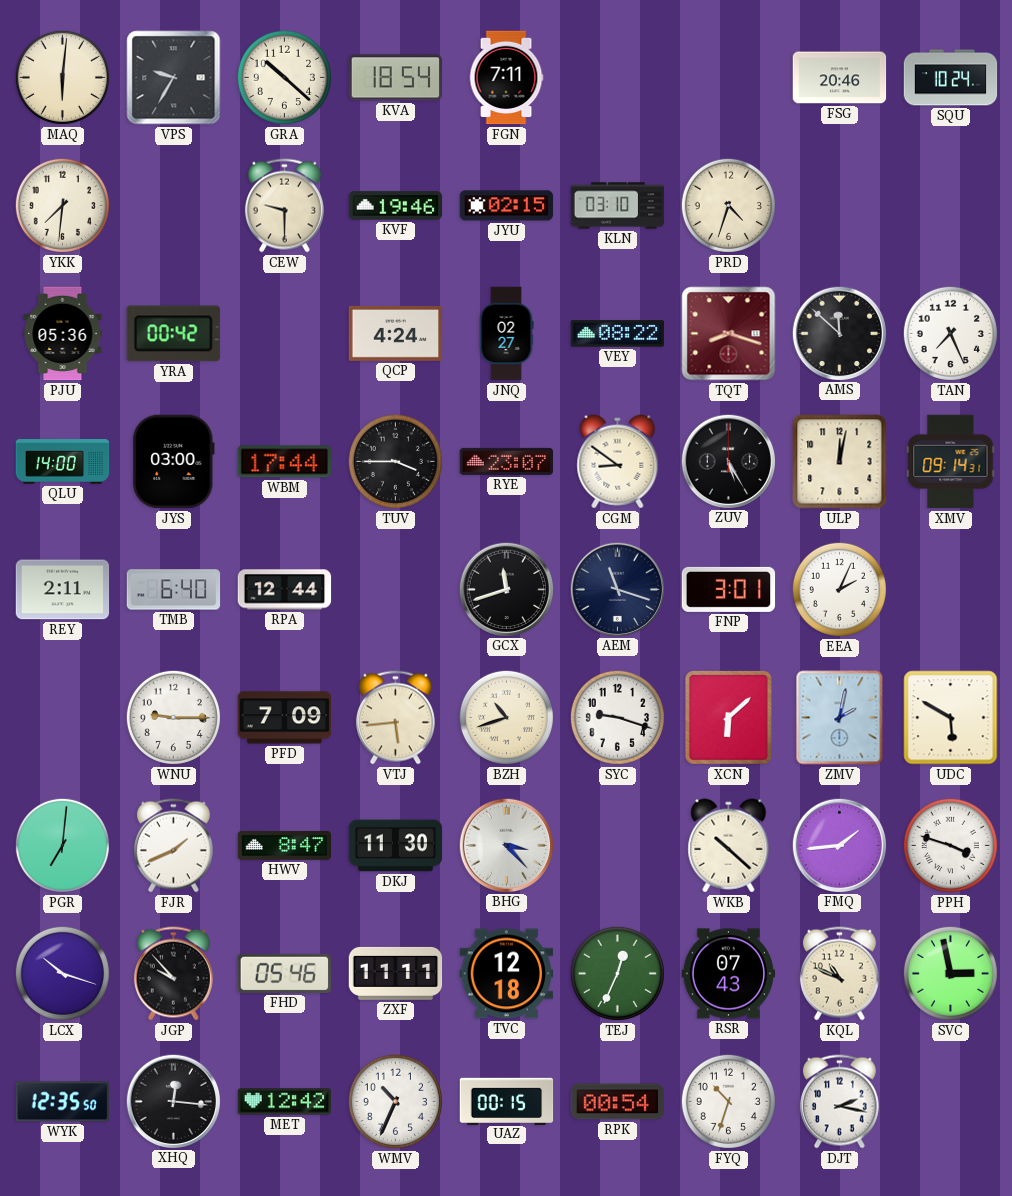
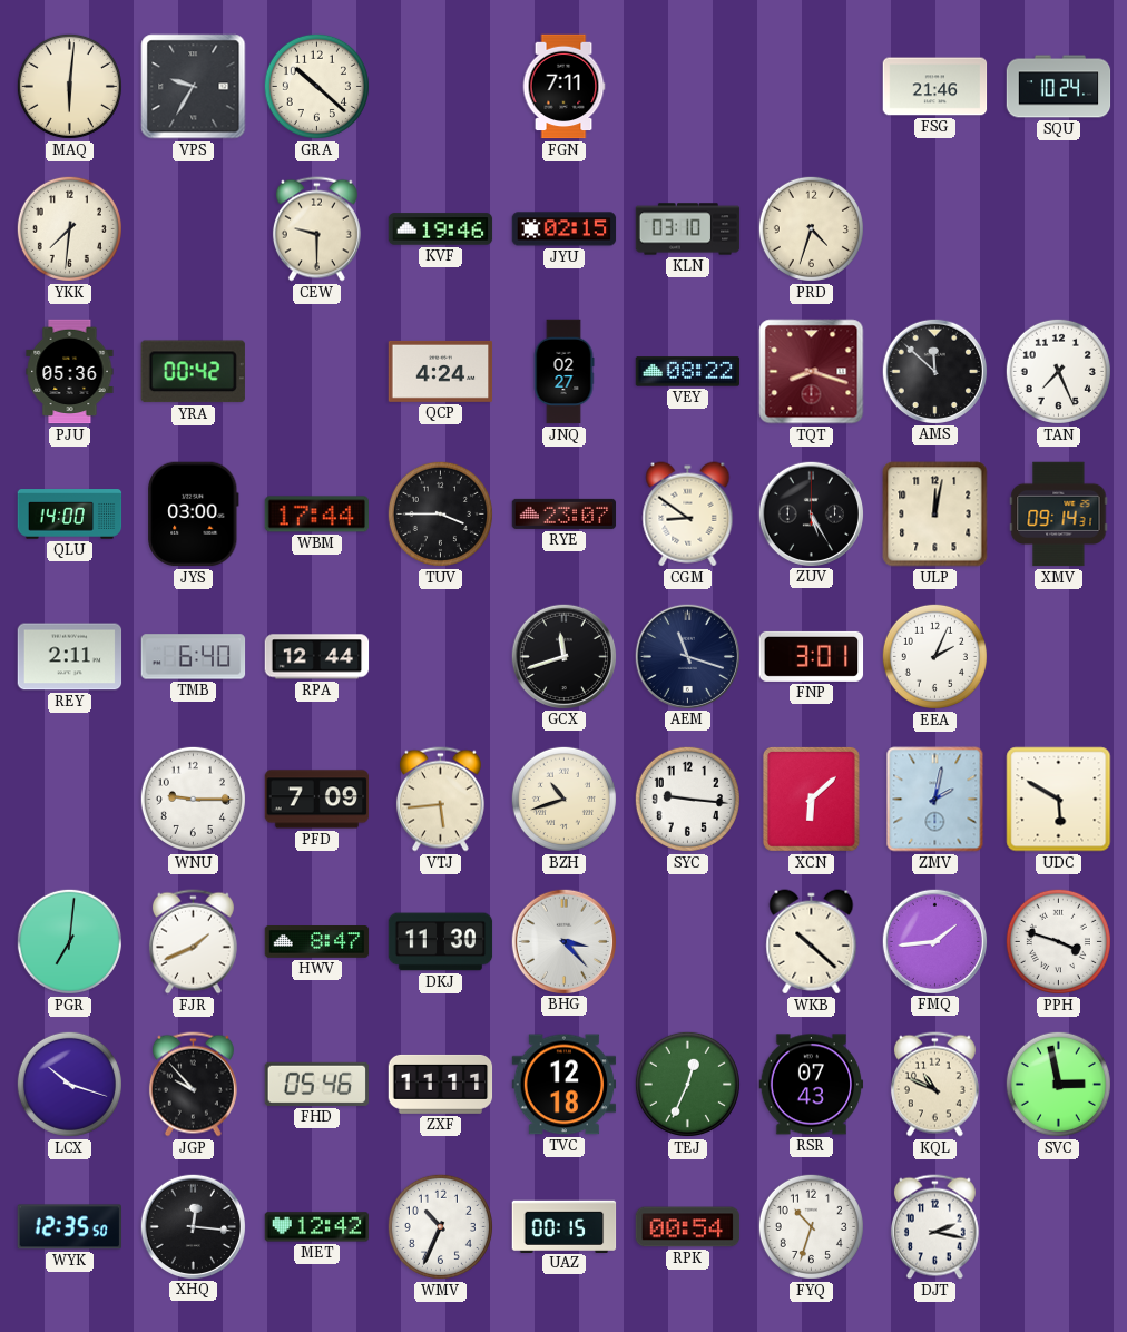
KVA: 18:54 -> none (396, 78)
FSG: 20:46 -> 21:46 (935, 87)
SYC: 9:18 -> 9:16 (687, 799)
